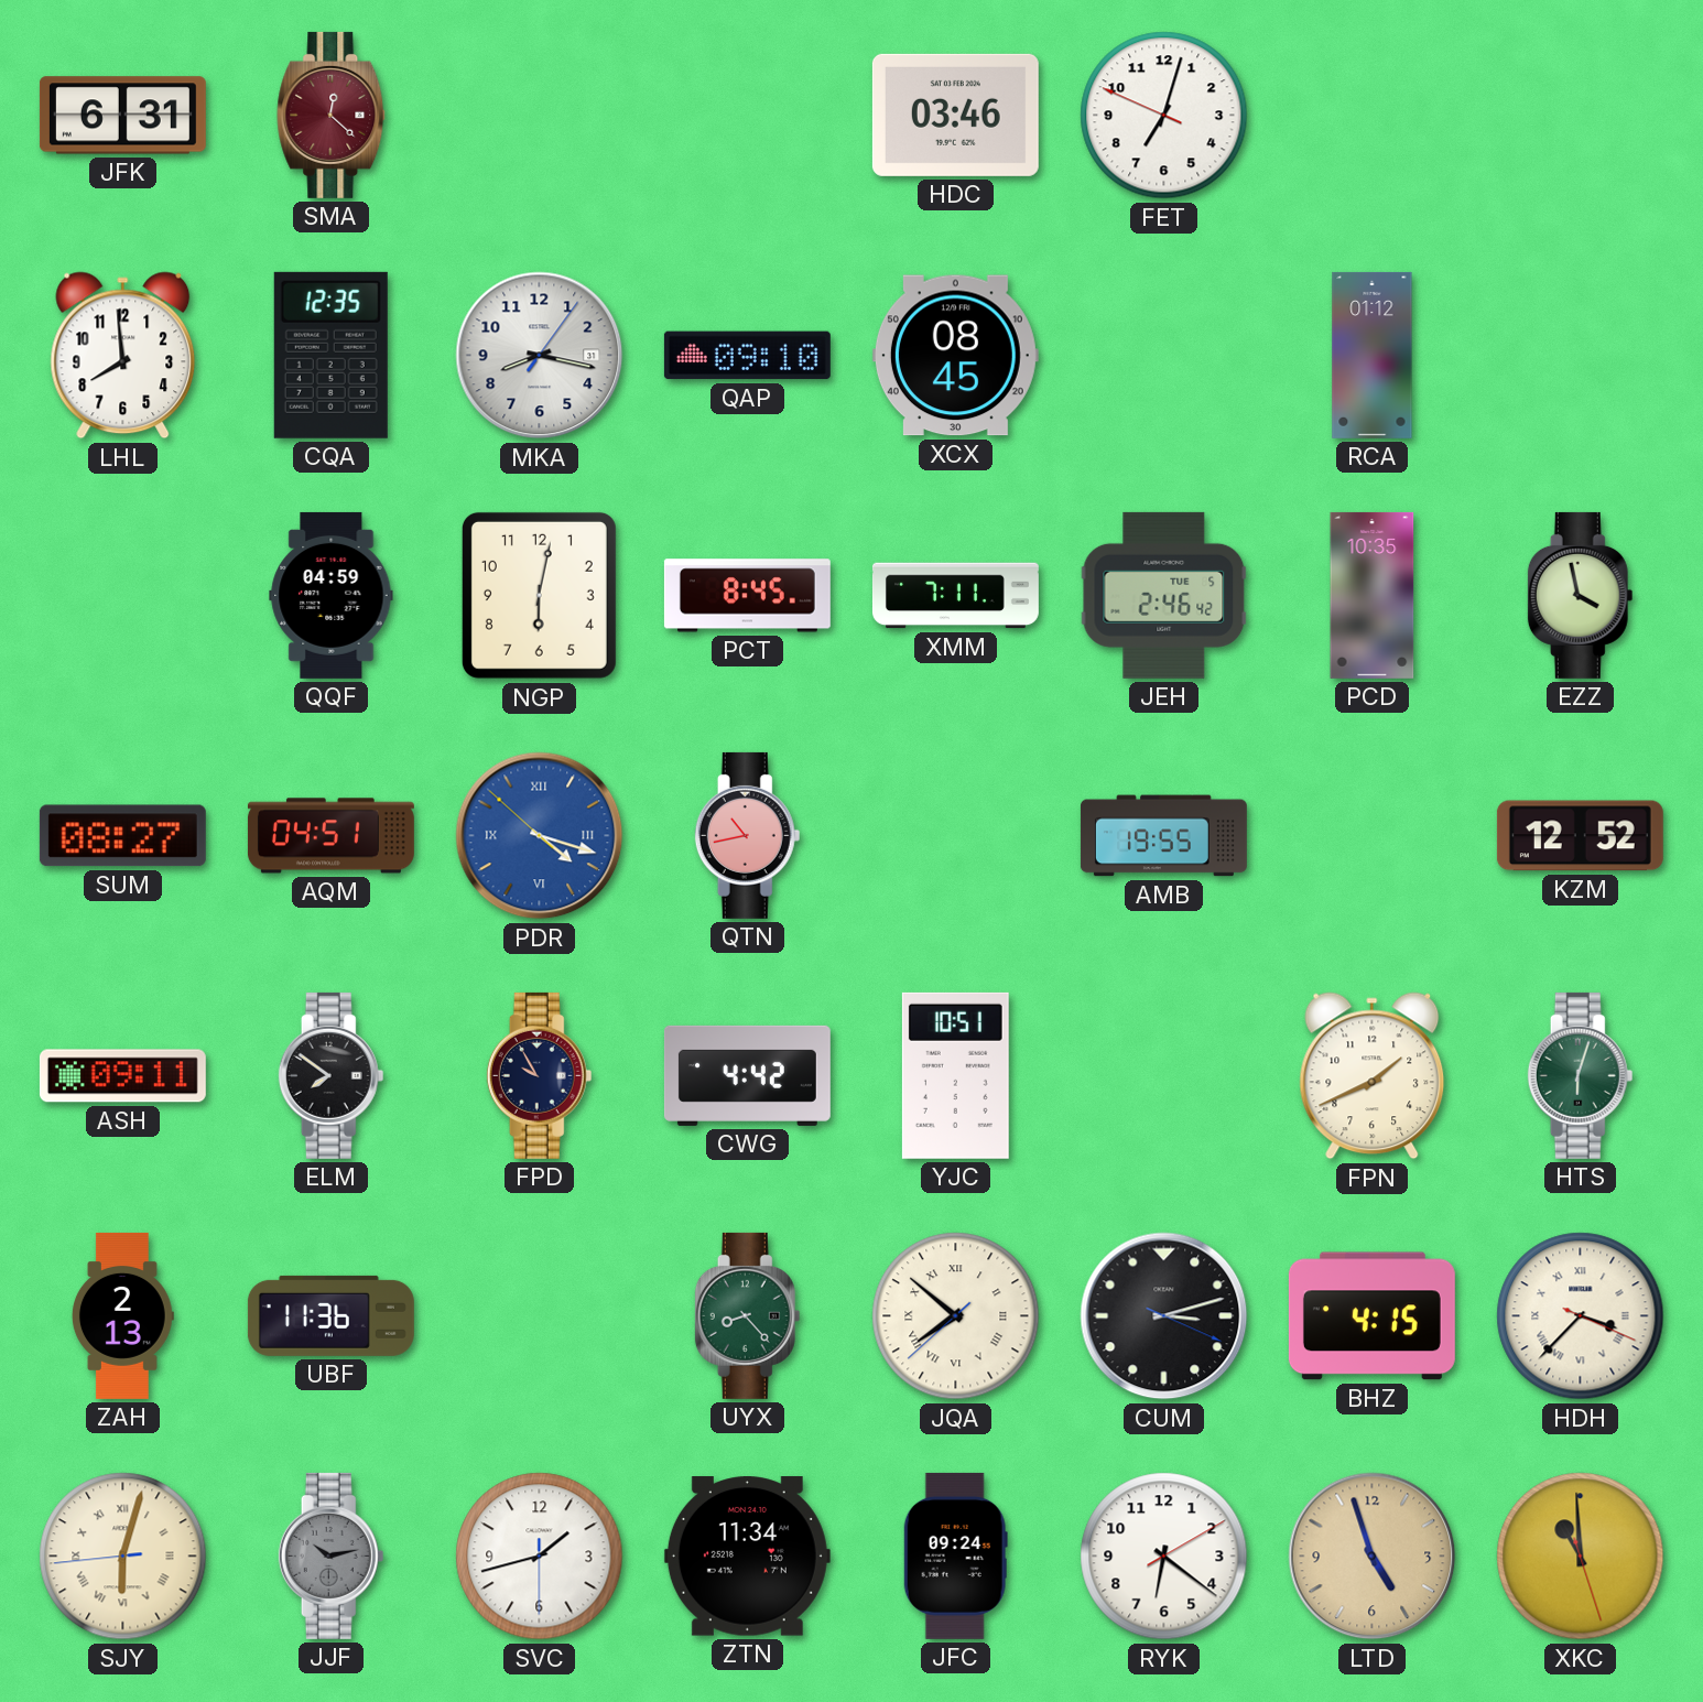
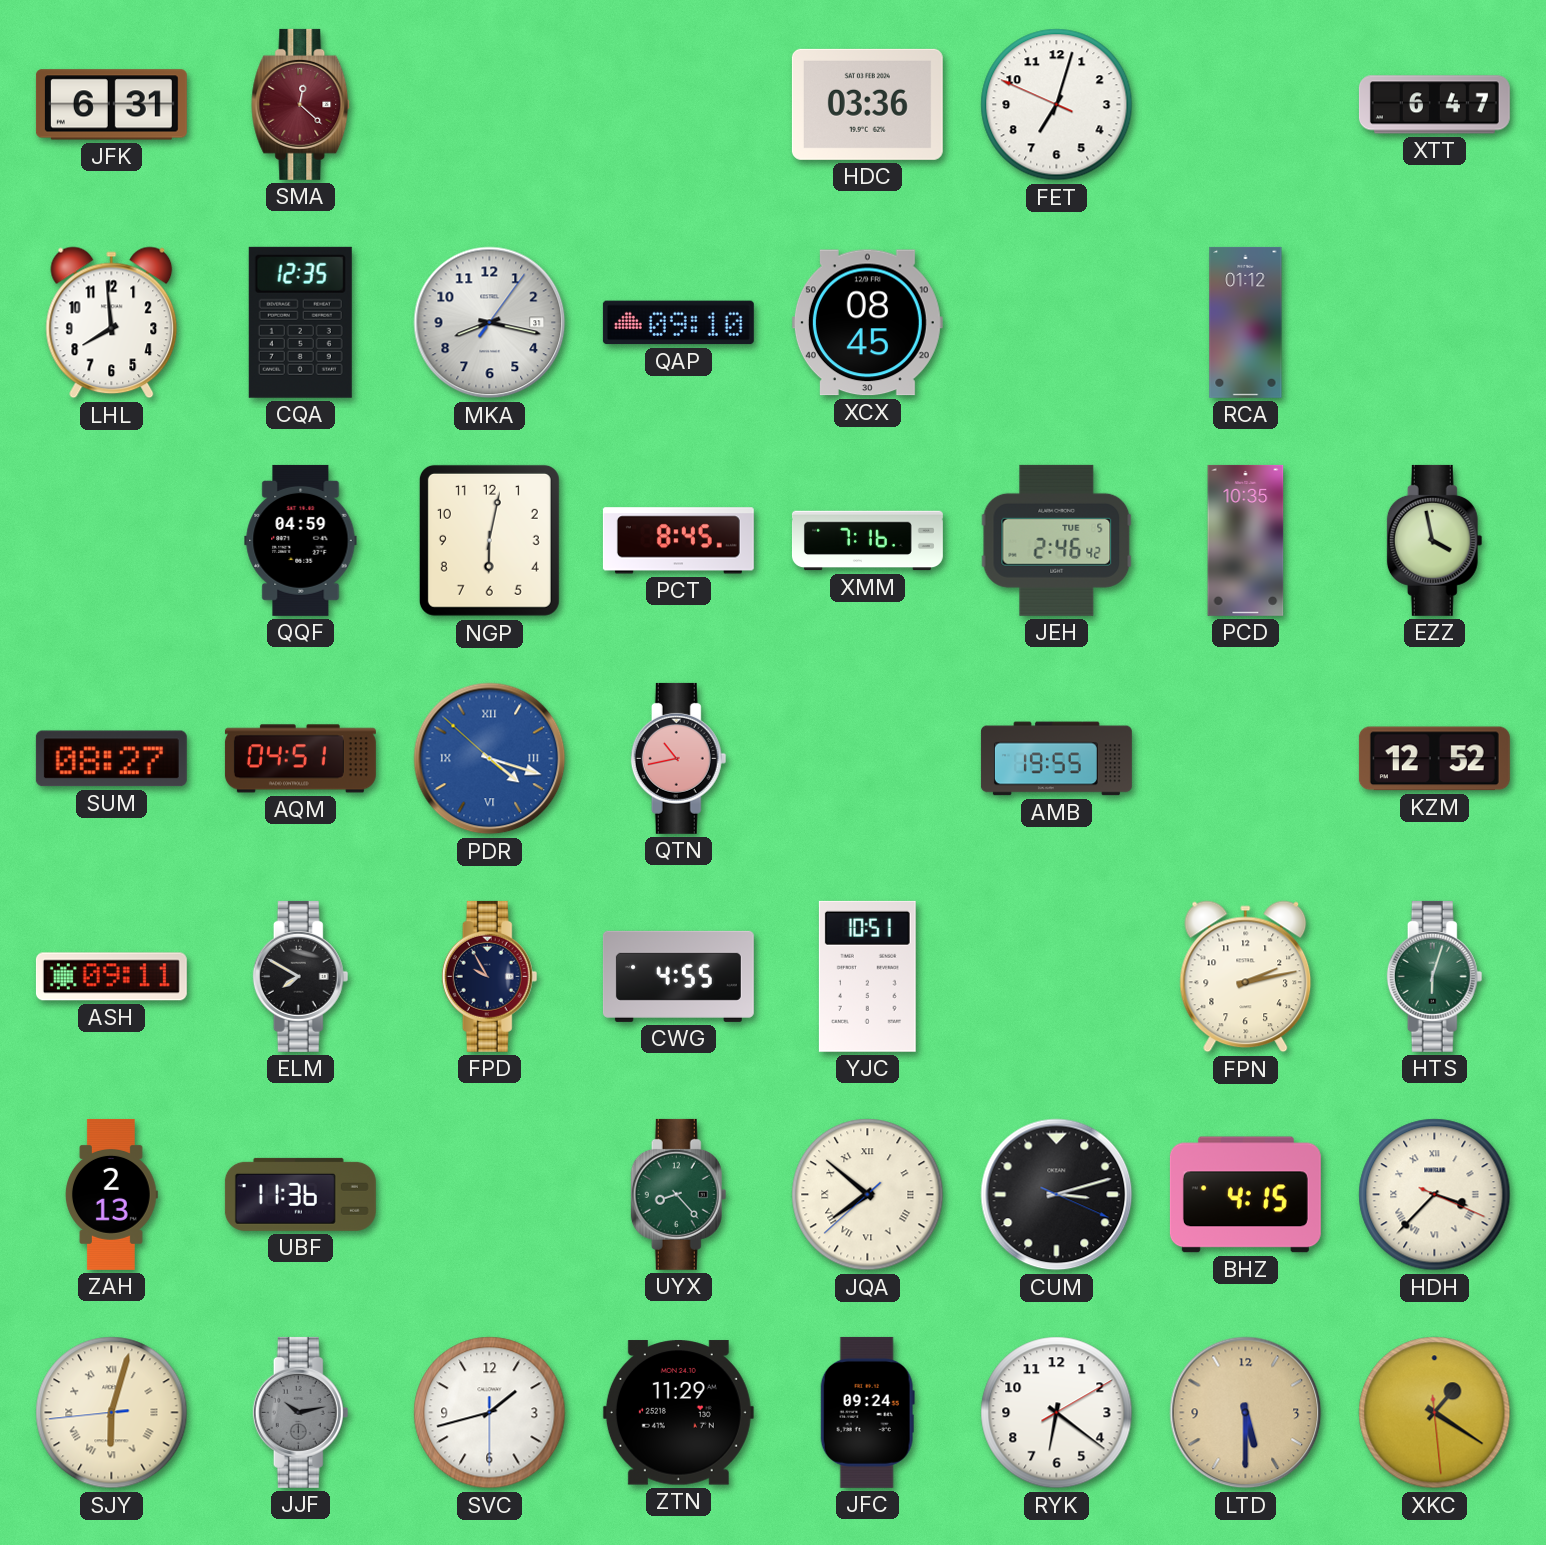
HDC: 03:46 -> 03:36 (867, 104)
XTT: none -> 6:47 (1434, 105)
XMM: 7:11 -> 7:16 (867, 541)
ELM: 7:51 -> 7:50 (301, 976)
CWG: 4:42 -> 4:55 (678, 976)
FPN: 1:41 -> 2:13 (1246, 977)
ZTN: 11:34 -> 11:29 (678, 1413)
LTD: 4:57 -> 5:30 (1246, 1413)
XKC: 10:59 -> 1:20 (1435, 1413)
